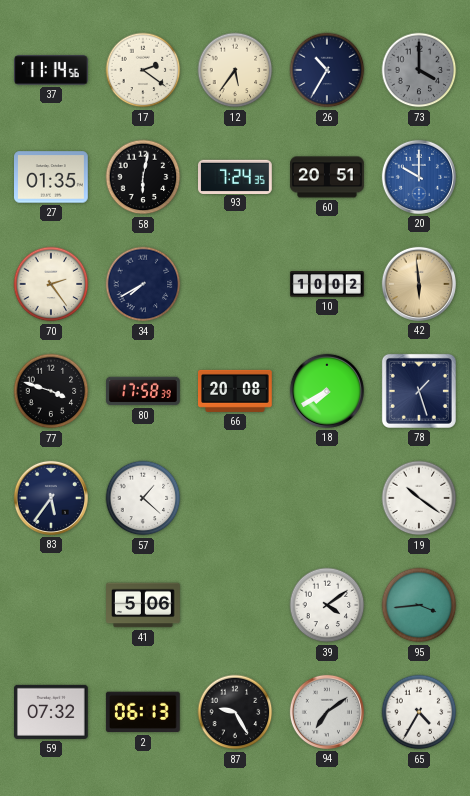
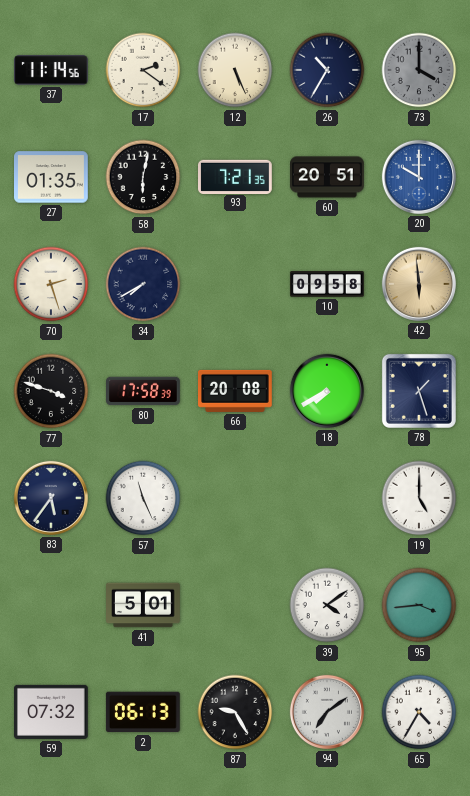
12: 5:36 -> 5:26 (235, 70)
93: 7:24 -> 7:21 (236, 176)
70: 2:24 -> 2:27 (51, 284)
10: 10:02 -> 09:58 (327, 285)
57: 1:22 -> 11:26 (143, 498)
19: 10:21 -> 5:00 (419, 498)
41: 5:06 -> 5:01 (144, 605)
